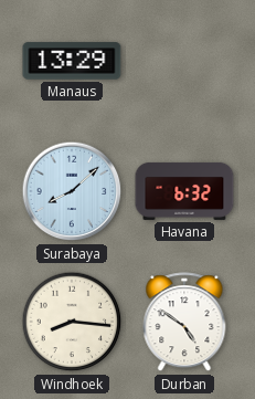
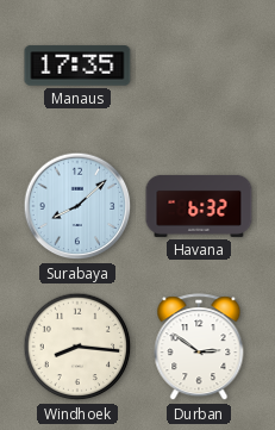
Manaus: 13:29 -> 17:35 (77, 66)
Durban: 4:51 -> 2:51 (199, 348)
